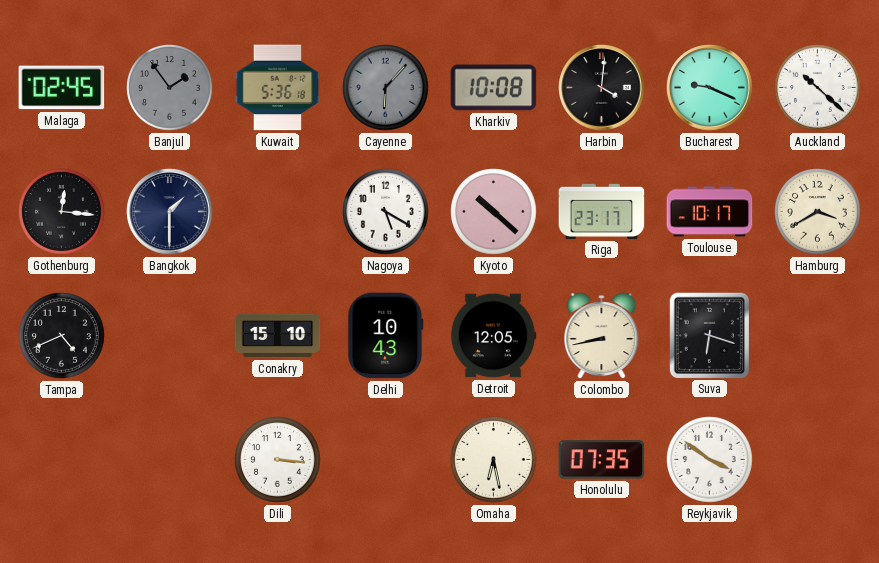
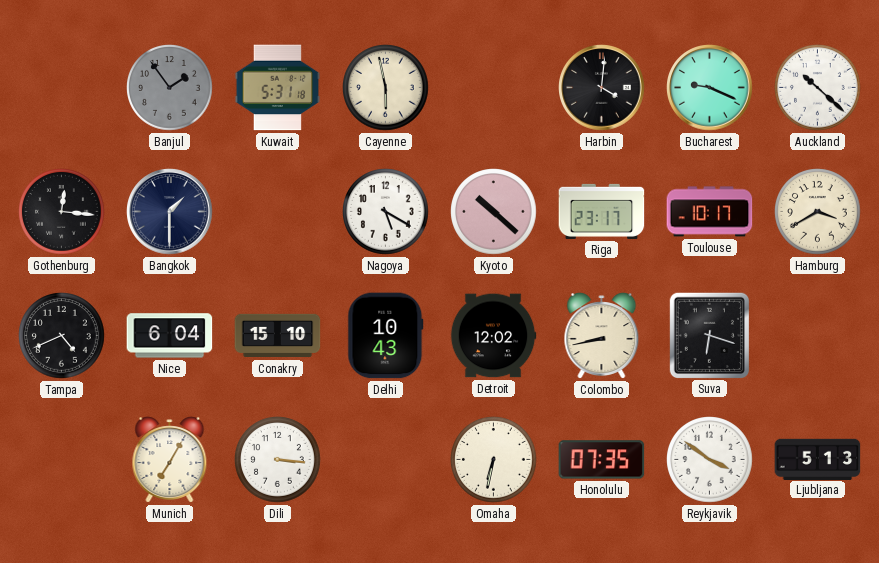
Malaga: 02:45 -> none (62, 88)
Kuwait: 5:36 -> 5:31 (278, 88)
Cayenne: 6:07 -> 5:58 (386, 88)
Cayenne dial: grey -> cream (386, 88)
Kharkiv: 10:08 -> none (494, 88)
Nice: none -> 6:04 (170, 336)
Detroit: 12:05 -> 12:02 (493, 336)
Munich: none -> 7:05 (170, 460)
Omaha: 6:28 -> 6:32 (494, 460)
Ljubljana: none -> 5:13 (818, 459)
